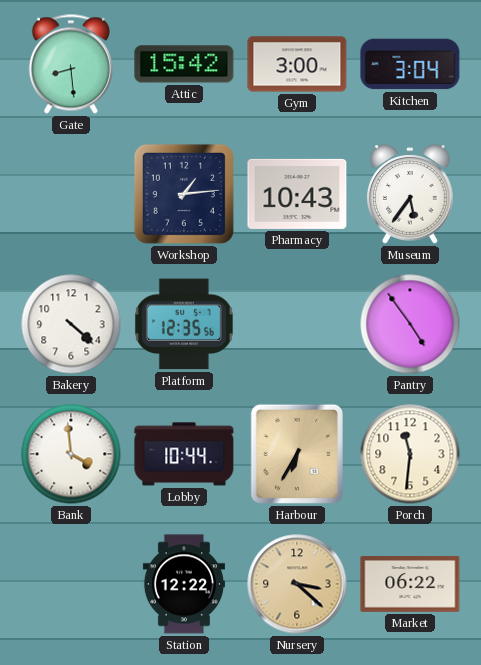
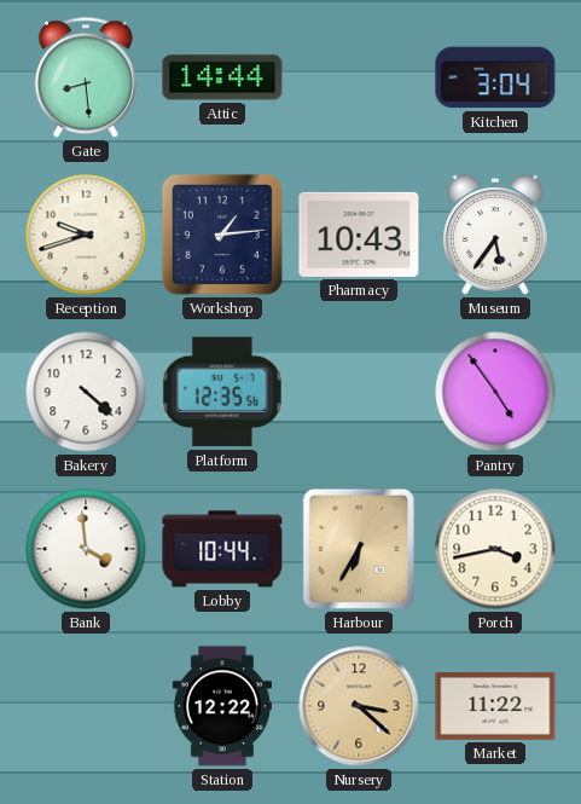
Attic: 15:42 -> 14:44 (222, 77)
Gym: 3:00 -> none (297, 64)
Reception: none -> 9:42 (86, 235)
Porch: 11:31 -> 3:43 (495, 549)
Market: 06:22 -> 11:22 (495, 706)
